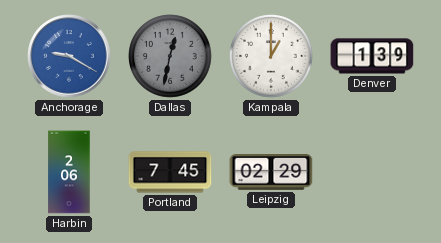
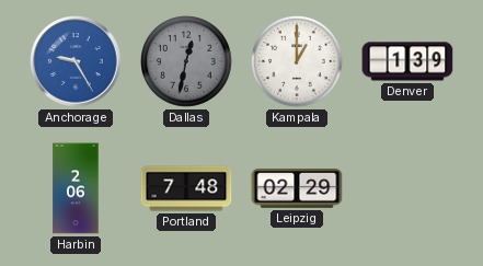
Anchorage: 9:20 -> 9:25 (76, 61)
Portland: 7:45 -> 7:48 (186, 188)
